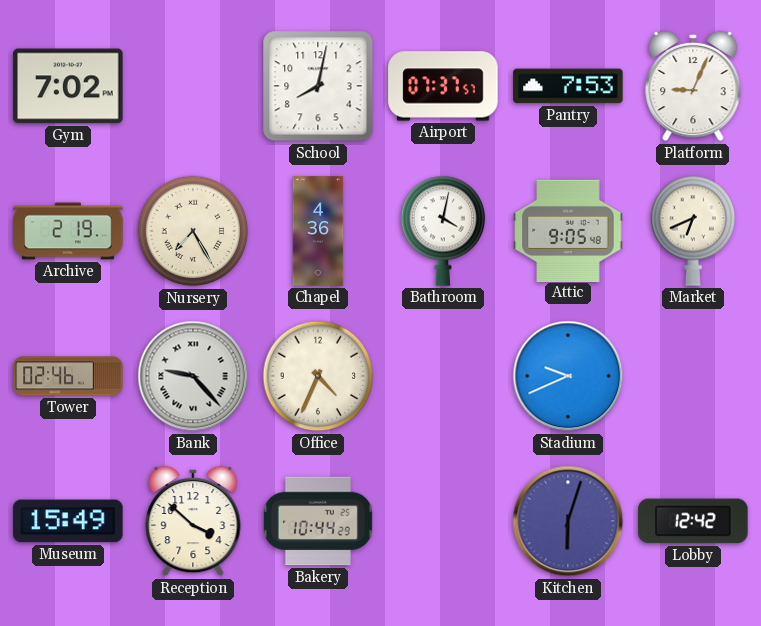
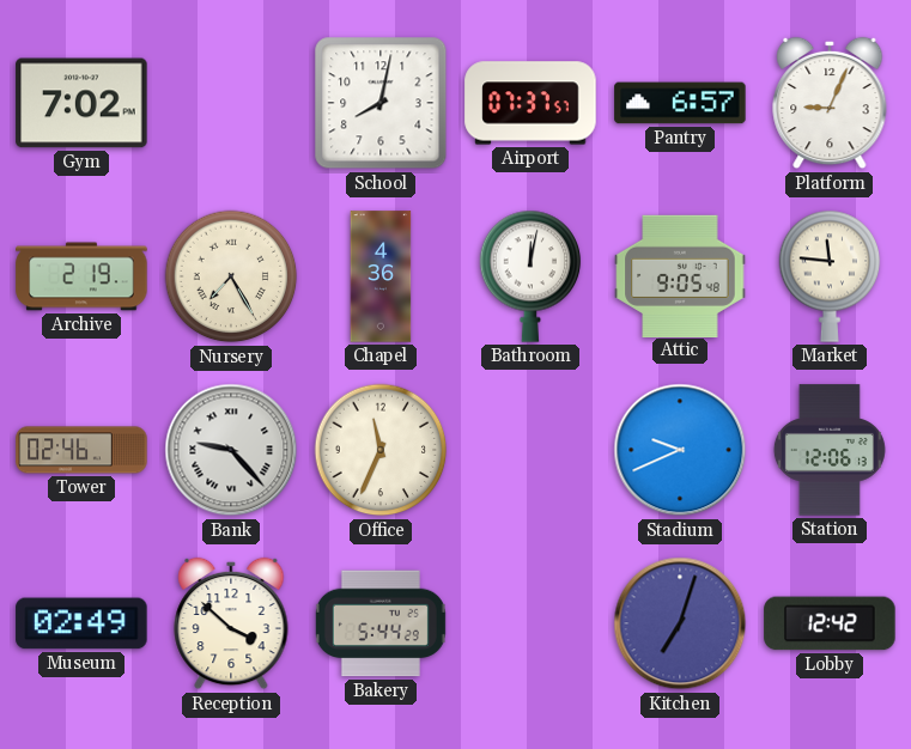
Pantry: 7:53 -> 6:57 (680, 103)
Bathroom: 4:02 -> 12:02 (530, 276)
Market: 6:41 -> 11:46 (830, 276)
Office: 4:34 -> 11:34 (381, 450)
Station: none -> 12:06 (830, 450)
Museum: 15:49 -> 02:49 (81, 623)
Bakery: 10:44 -> 5:44 (381, 623)
Kitchen: 6:03 -> 7:03 (680, 623)
